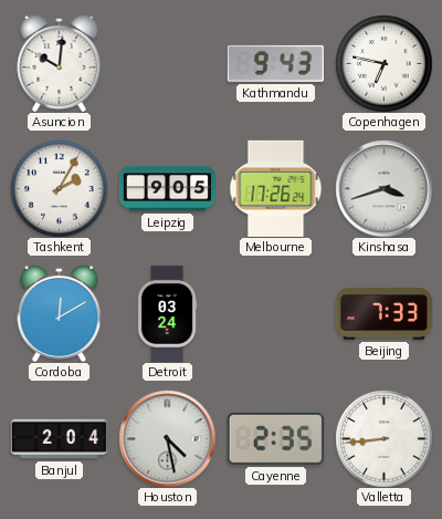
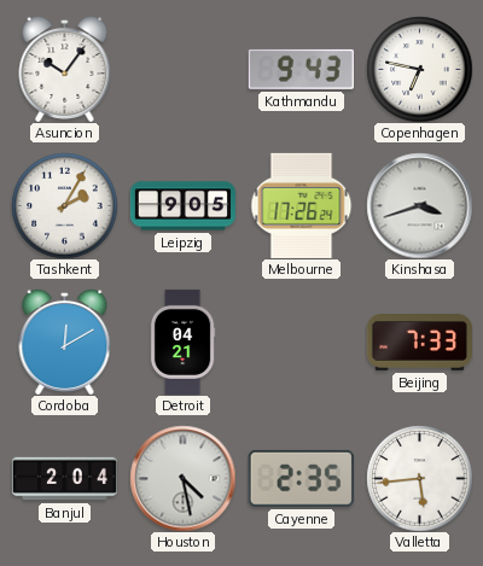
Asuncion: 10:01 -> 10:06 (65, 69)
Detroit: 03:24 -> 04:21 (182, 342)
Valletta: 8:44 -> 5:44 (419, 478)
